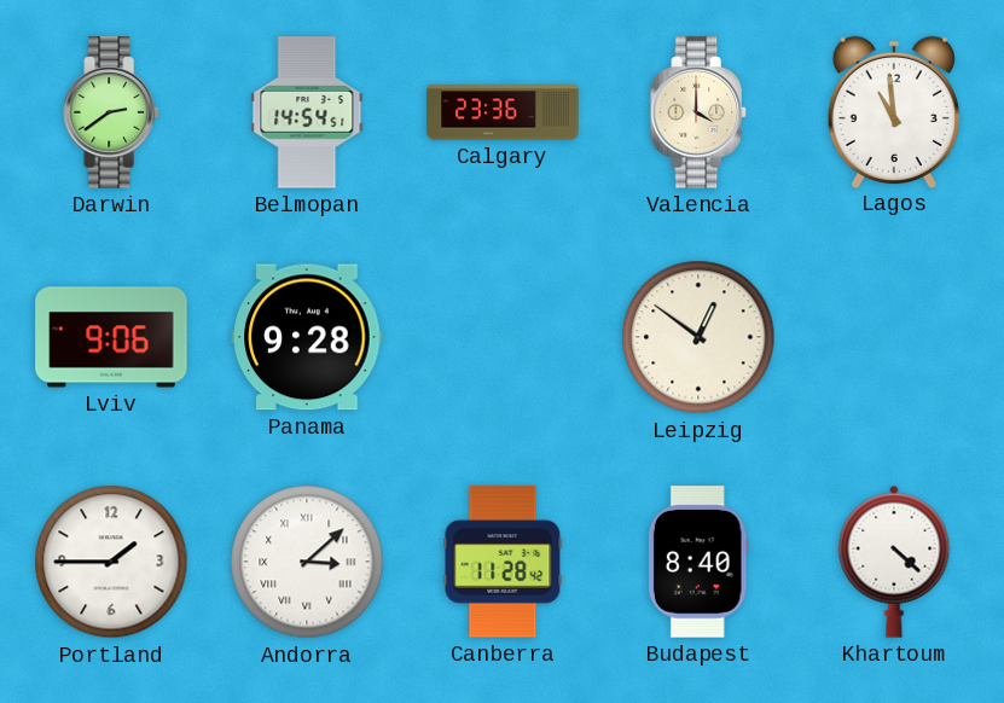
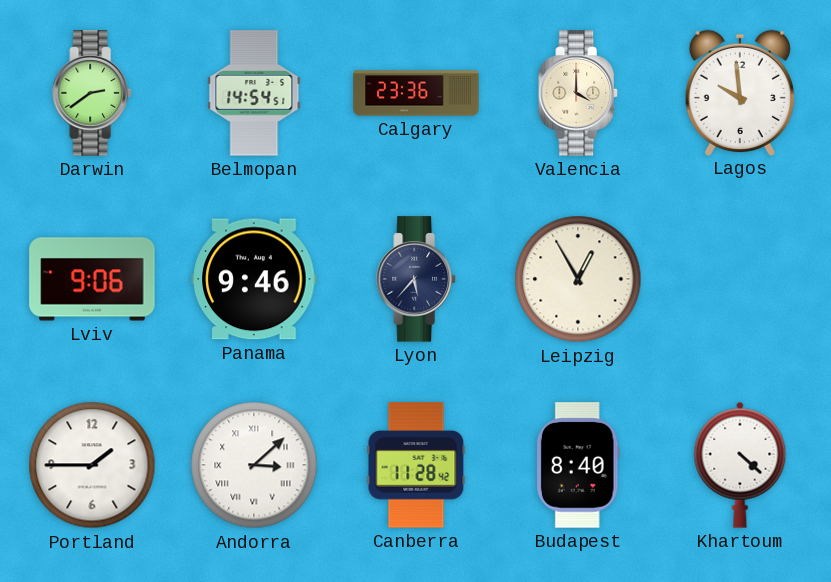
Lagos: 10:59 -> 9:59 (740, 92)
Panama: 9:28 -> 9:46 (254, 279)
Lyon: none -> 5:37 (416, 279)
Leipzig: 12:51 -> 12:55 (578, 279)
